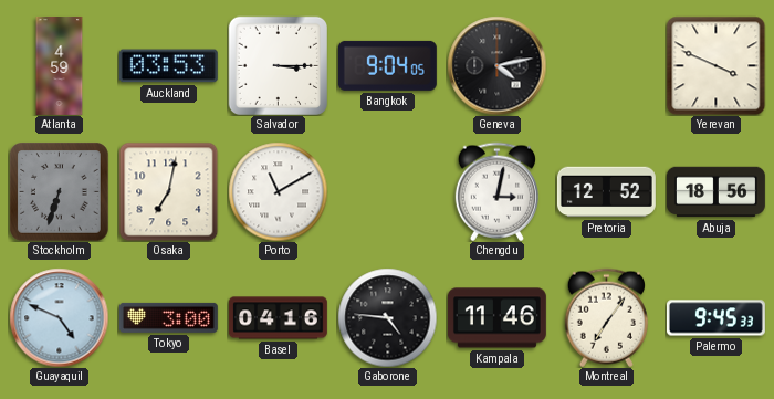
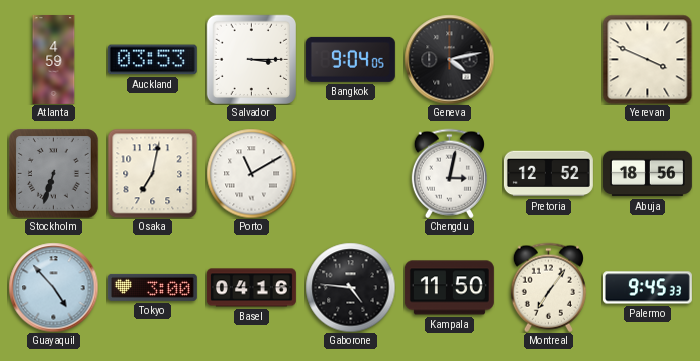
Guayaquil: 4:49 -> 4:53 (53, 287)
Kampala: 11:46 -> 11:50 (449, 288)
